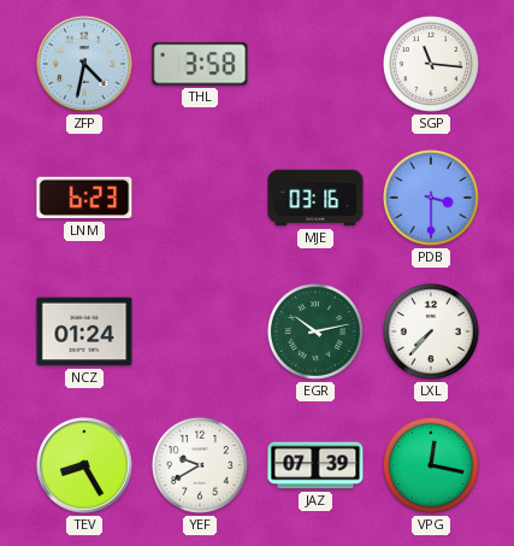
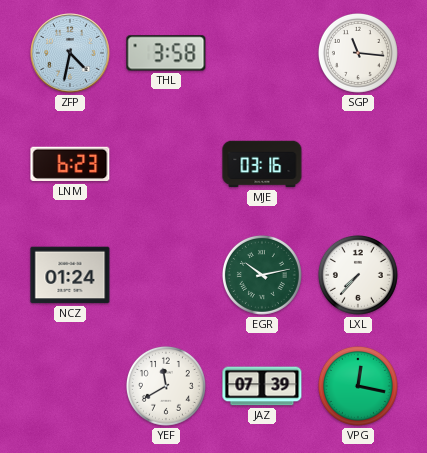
PDB: 3:30 -> none (431, 198)
TEV: 8:25 -> none (84, 465)
YEF: 9:40 -> 11:40 (166, 386)
